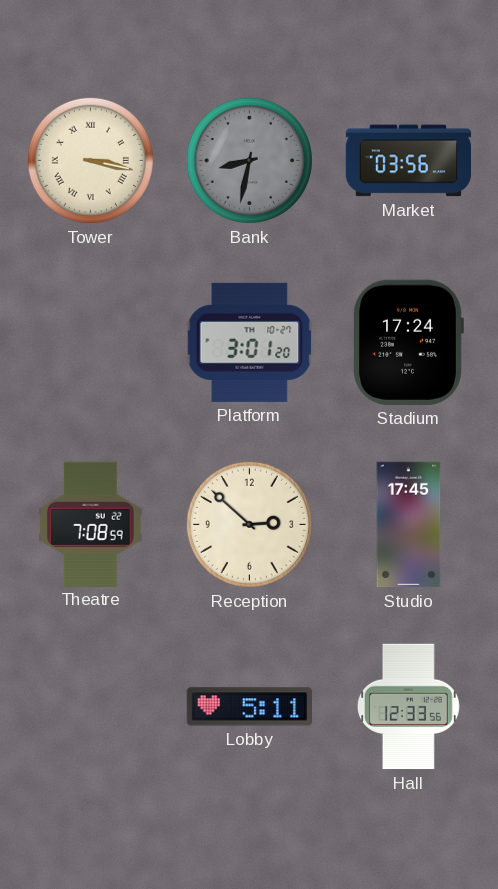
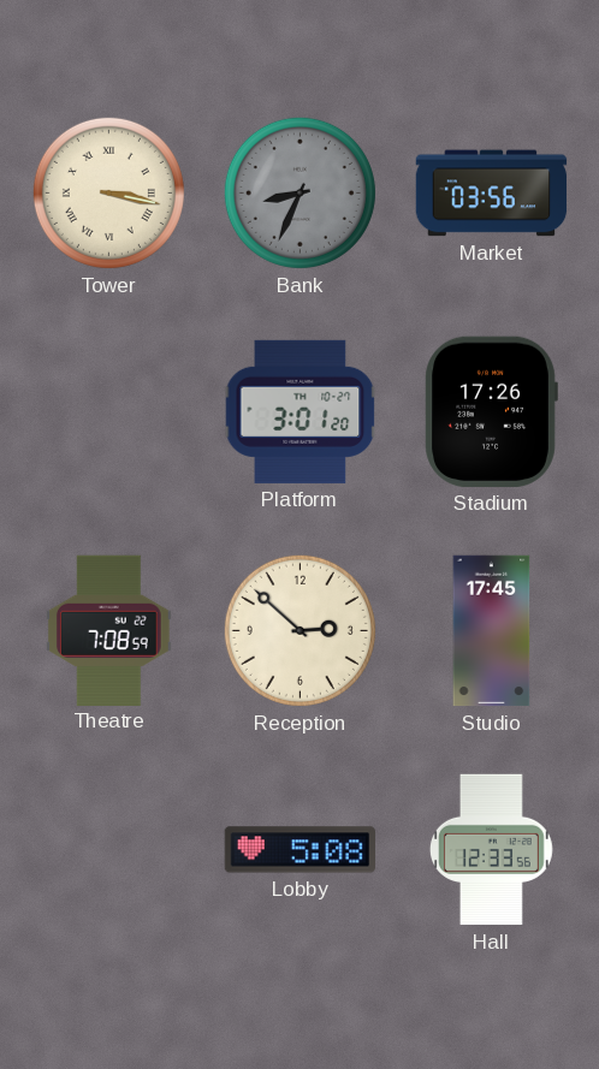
Bank: 8:32 -> 8:34 (299, 192)
Stadium: 17:24 -> 17:26 (491, 411)
Lobby: 5:11 -> 5:08 (299, 850)
